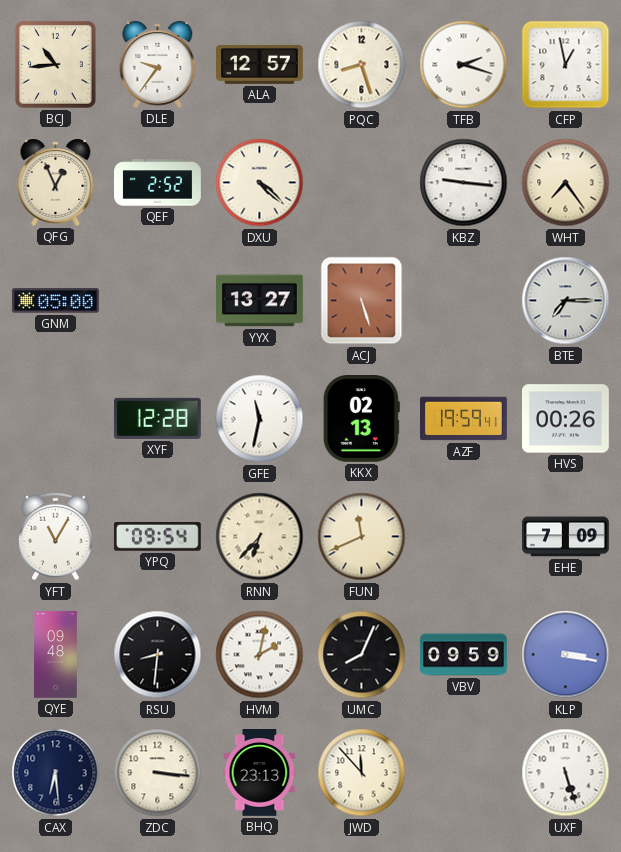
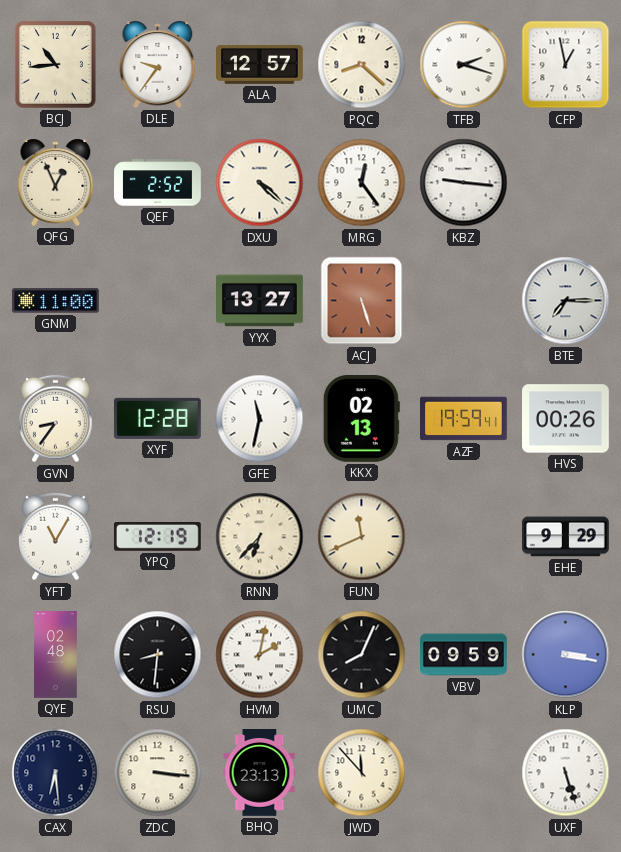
PQC: 8:27 -> 8:22 (362, 65)
MRG: none -> 12:24 (362, 183)
WHT: 7:24 -> none (566, 183)
GNM: 05:00 -> 11:00 (56, 301)
GVN: none -> 8:36 (56, 419)
YPQ: 09:54 -> 12:19 (157, 537)
EHE: 7:09 -> 9:29 (566, 537)
QYE: 09:48 -> 02:48 (56, 655)
